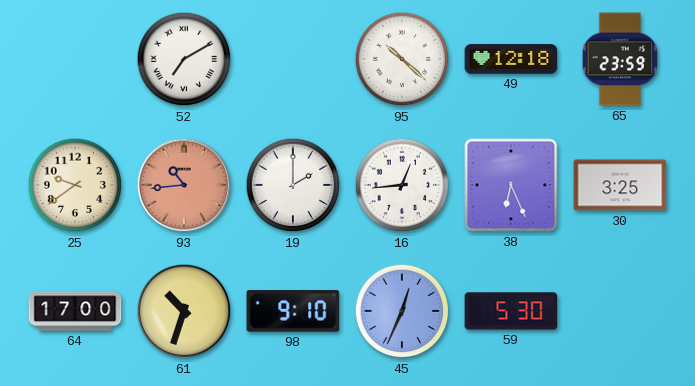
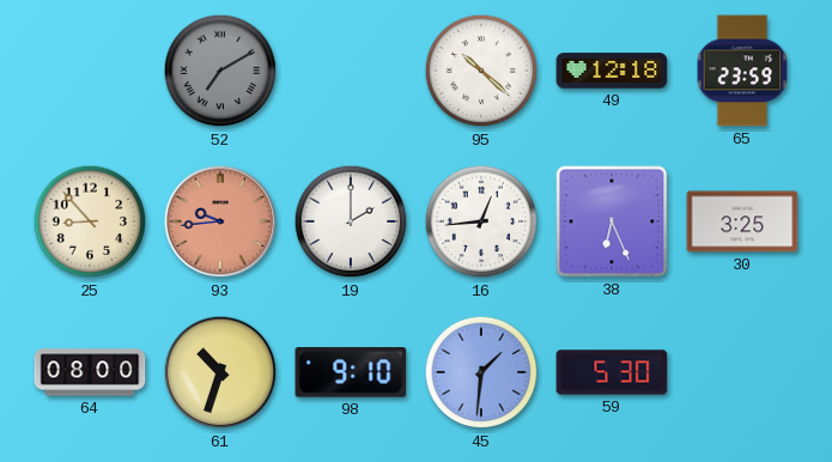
52 dial: white -> grey (220, 71)
25: 9:39 -> 8:53 (90, 221)
93: 10:44 -> 9:44 (220, 221)
64: 17:00 -> 08:00 (90, 372)
45: 12:34 -> 1:31 (481, 372)
